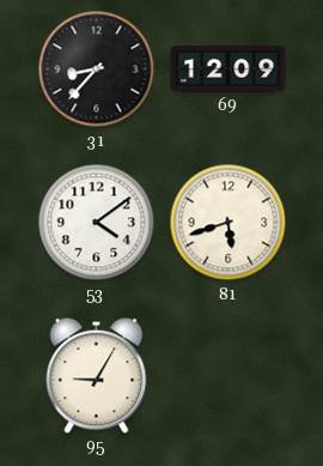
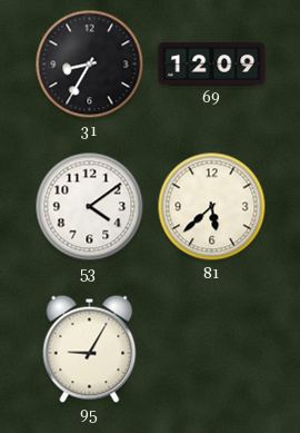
31: 8:37 -> 8:35 (90, 65)
81: 5:42 -> 5:38 (212, 207)
